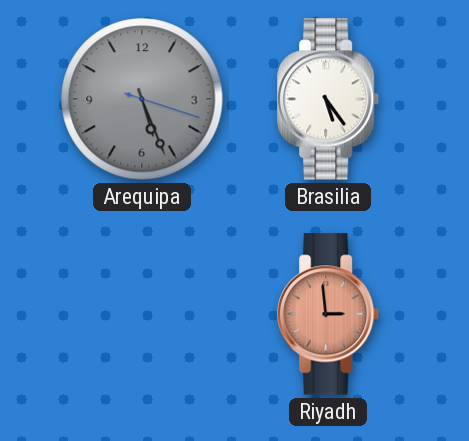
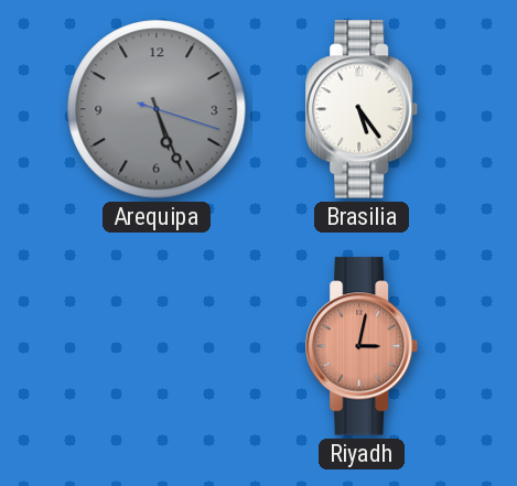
Riyadh: 2:59 -> 3:02 (363, 346)
